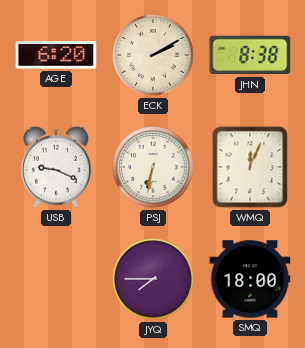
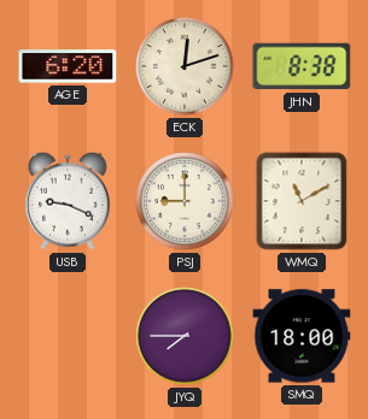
ECK: 2:10 -> 12:12 (185, 66)
PSJ: 6:32 -> 9:00 (185, 201)
WMQ: 12:04 -> 11:10 (302, 201)
